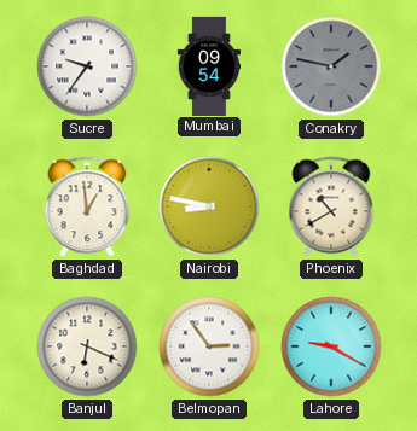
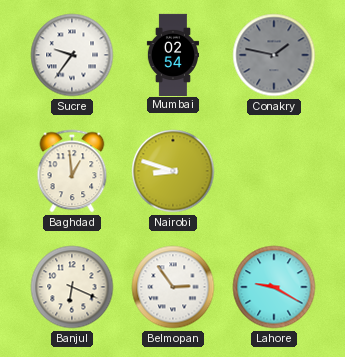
Mumbai: 09:54 -> 02:54 (172, 54)
Nairobi: 8:47 -> 8:48 (173, 171)
Phoenix: 10:40 -> none (331, 206)
